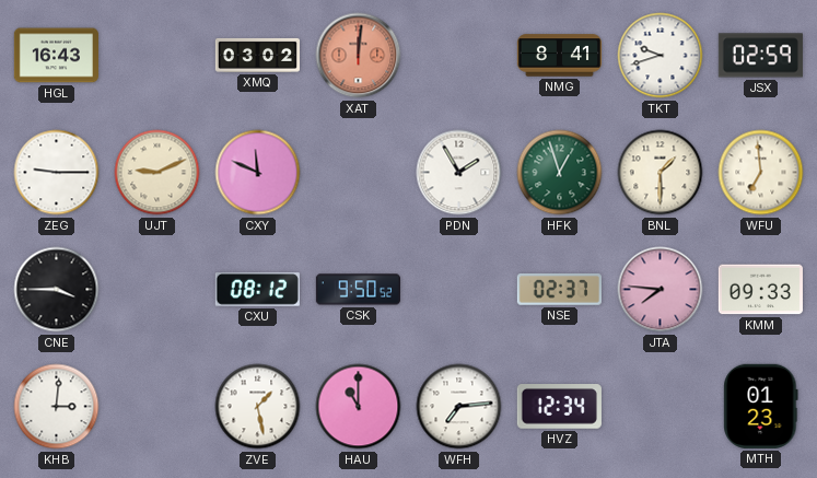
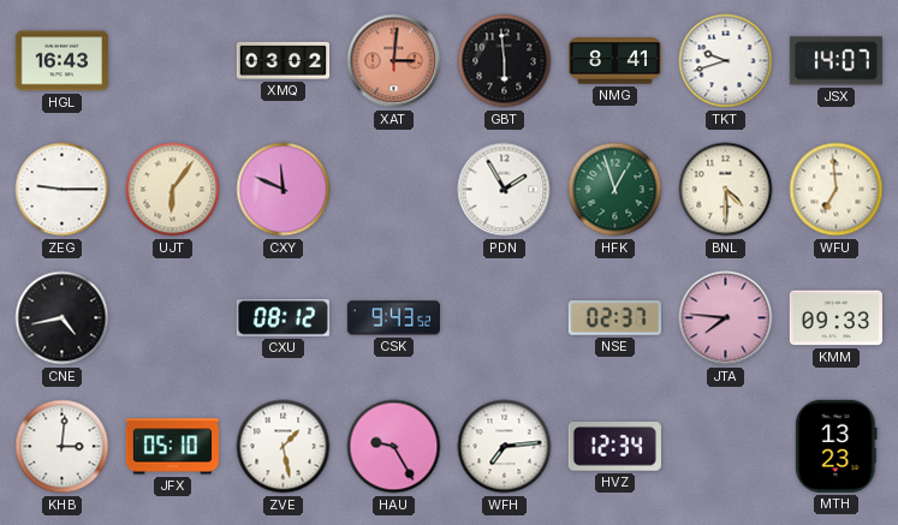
XAT: 12:01 -> 3:01 (394, 61)
GBT: none -> 5:59 (505, 61)
JSX: 02:59 -> 14:07 (835, 61)
UJT: 9:11 -> 6:06 (173, 190)
BNL: 1:30 -> 4:30 (726, 190)
CNE: 3:45 -> 4:43 (63, 318)
CSK: 9:50 -> 9:43 (393, 318)
JFX: none -> 05:10 (172, 447)
HAU: 11:00 -> 9:25 (394, 447)
MTH: 01:23 -> 13:23 (837, 446)
